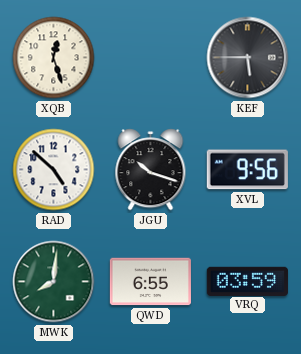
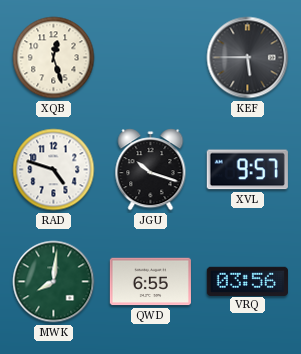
RAD: 4:52 -> 4:48 (54, 170)
XVL: 9:56 -> 9:57 (247, 170)
VRQ: 03:59 -> 03:56 (247, 281)
